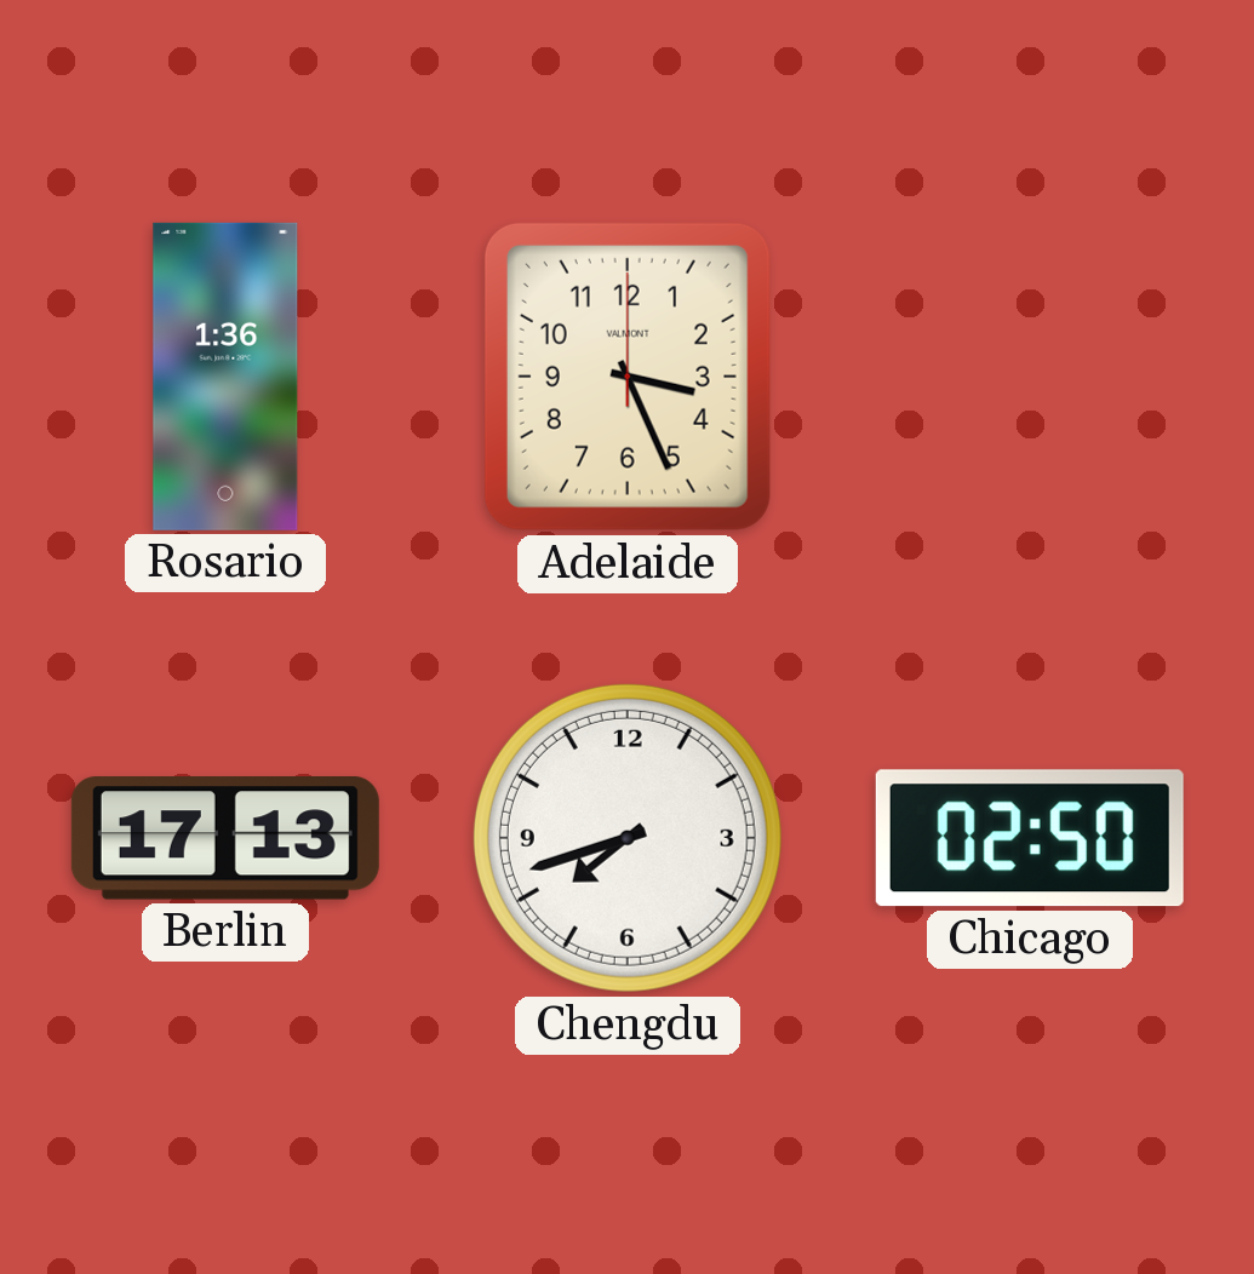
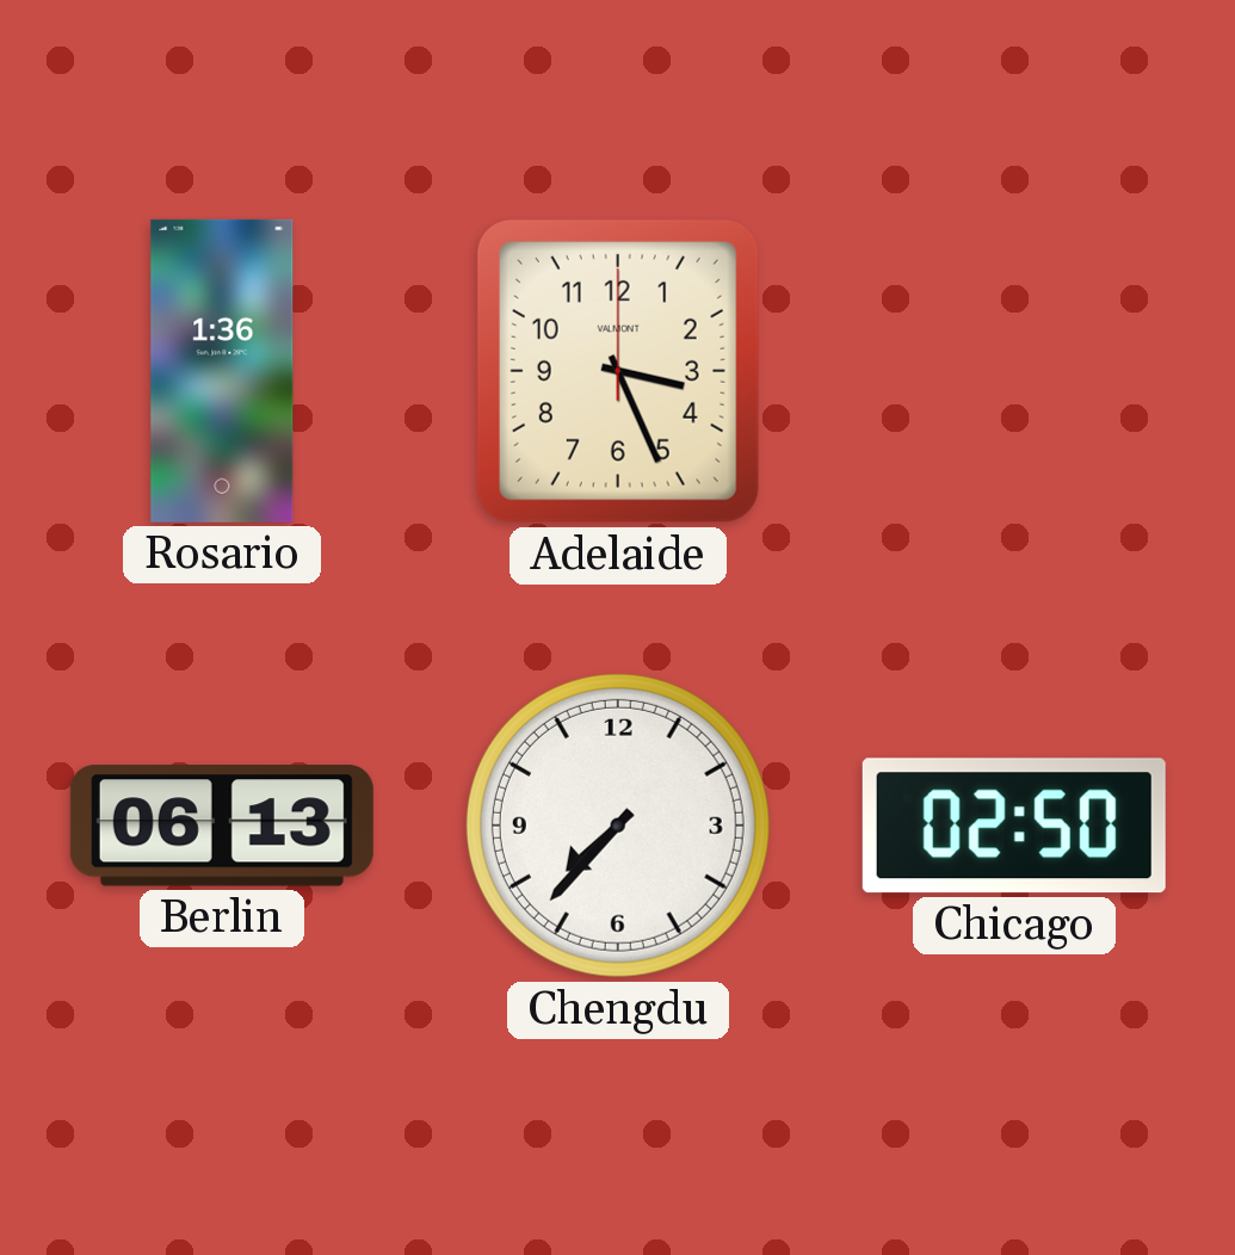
Berlin: 17:13 -> 06:13 (222, 826)
Chengdu: 7:42 -> 7:37 (618, 826)
